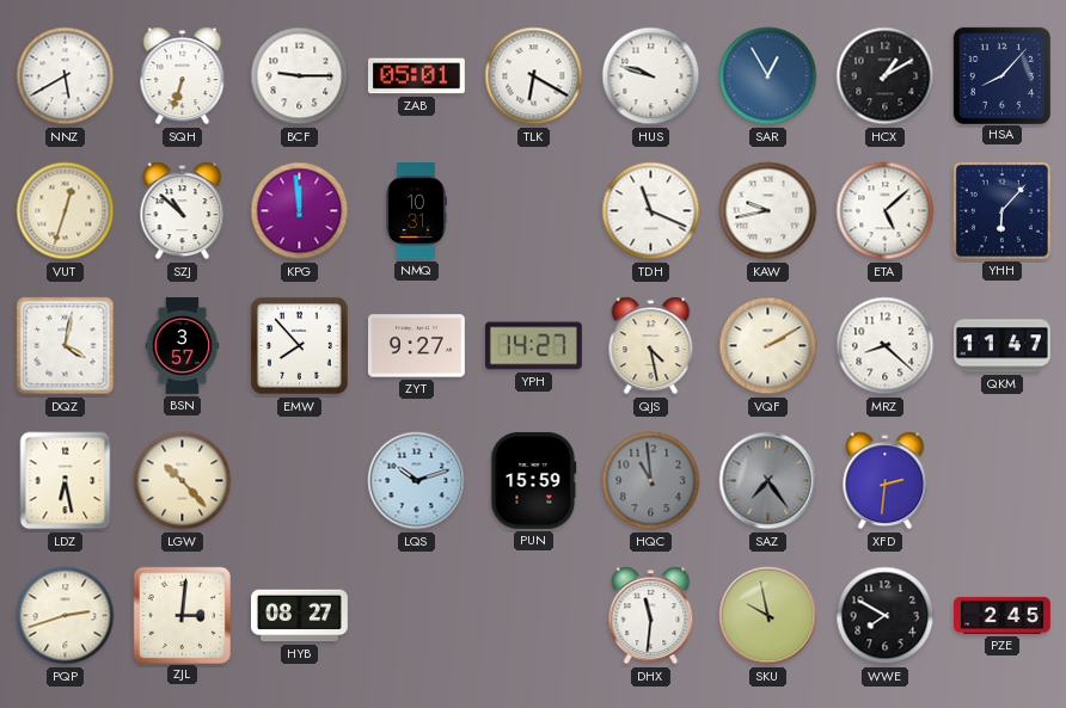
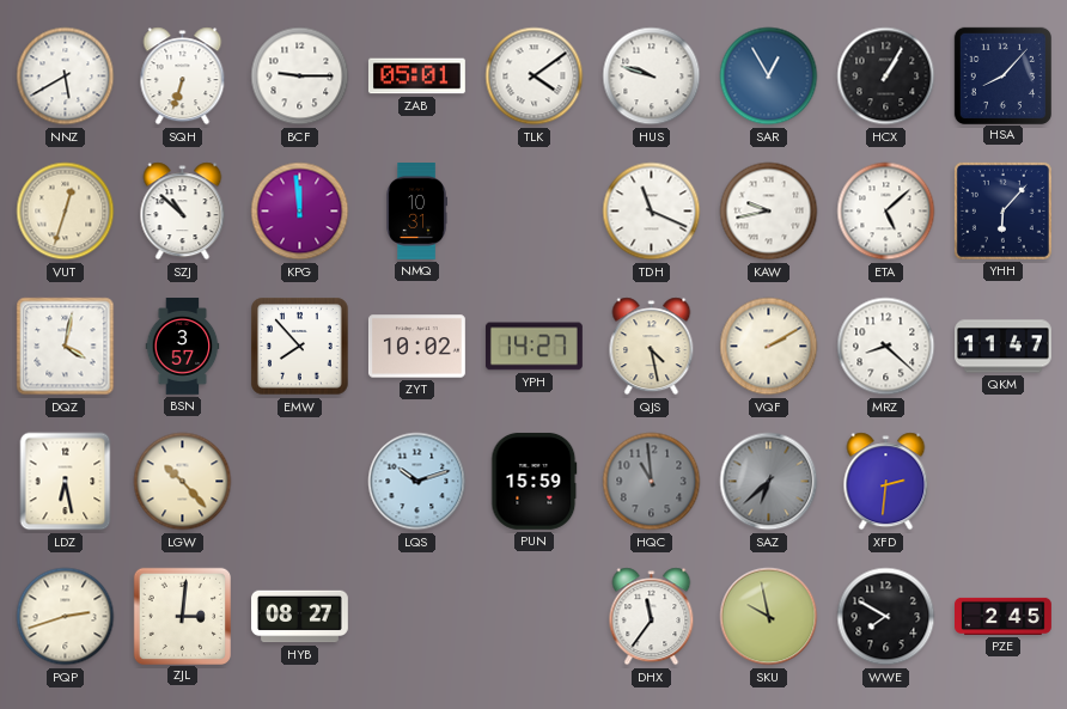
TLK: 6:20 -> 4:09 (535, 77)
HCX: 1:10 -> 1:05 (886, 77)
ZYT: 9:27 -> 10:02 (416, 347)
SAZ: 7:24 -> 6:38 (769, 482)
DHX: 11:31 -> 11:36 (652, 617)
